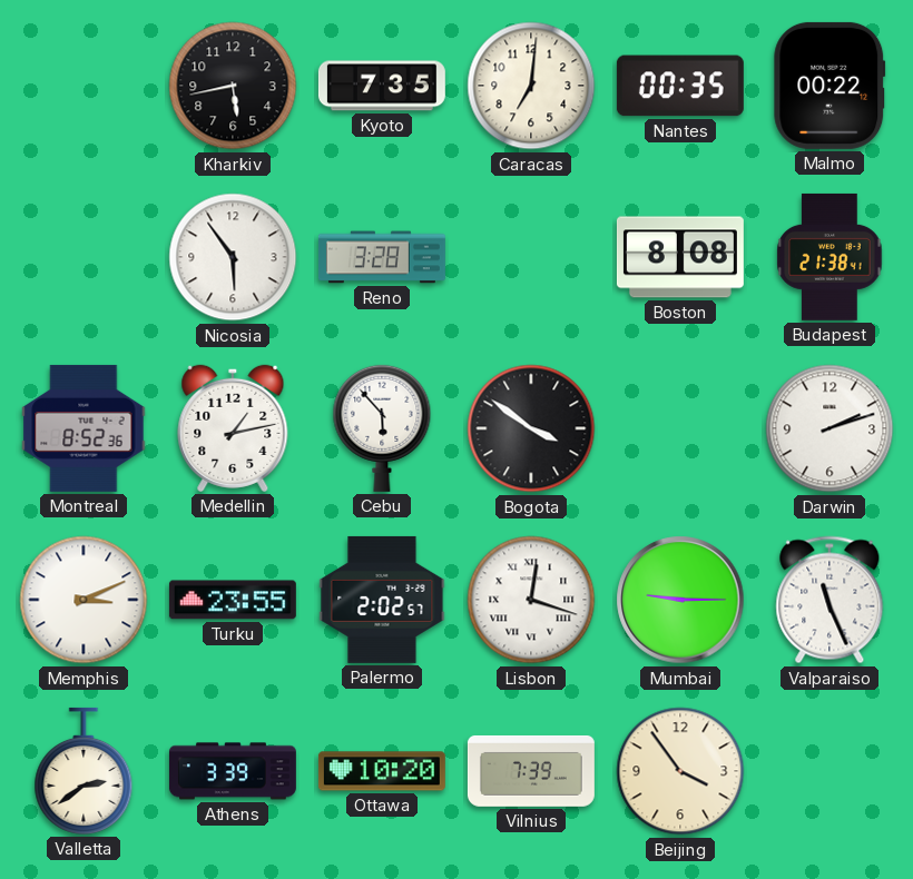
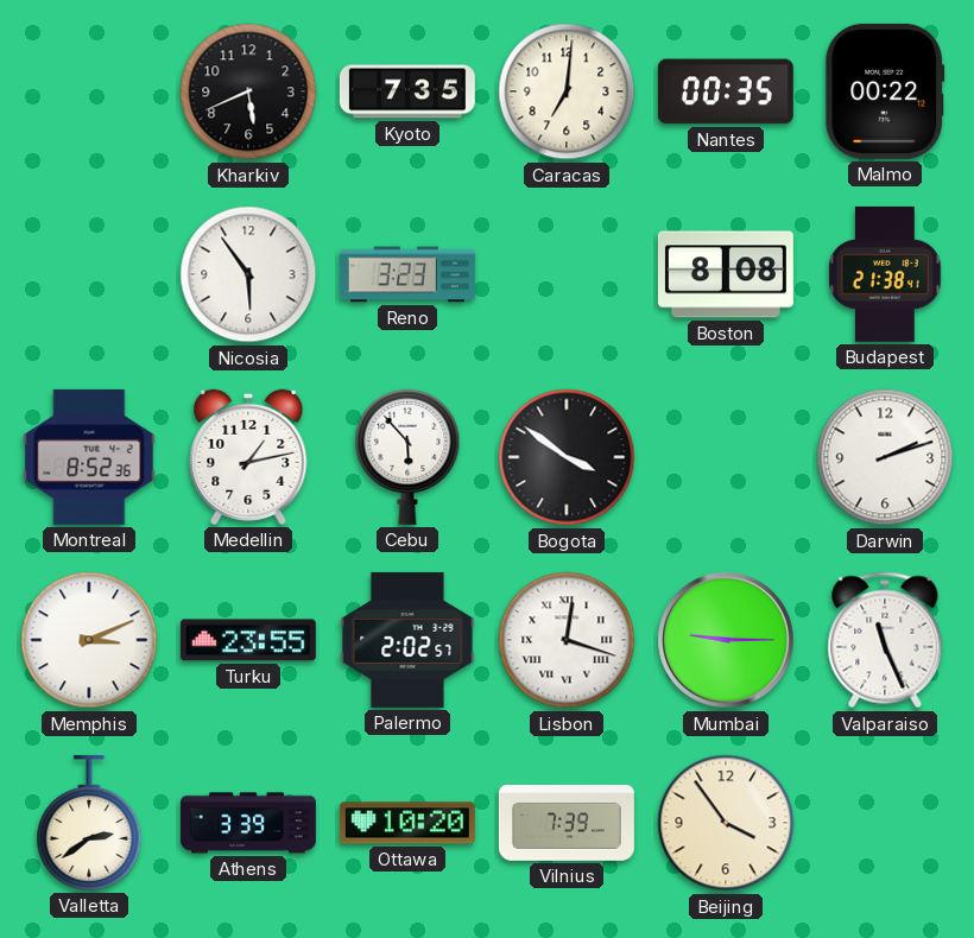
Kharkiv: 5:43 -> 5:41 (248, 91)
Reno: 3:28 -> 3:23 (407, 274)
